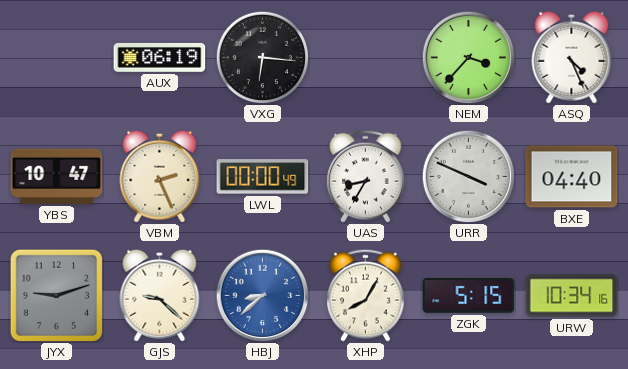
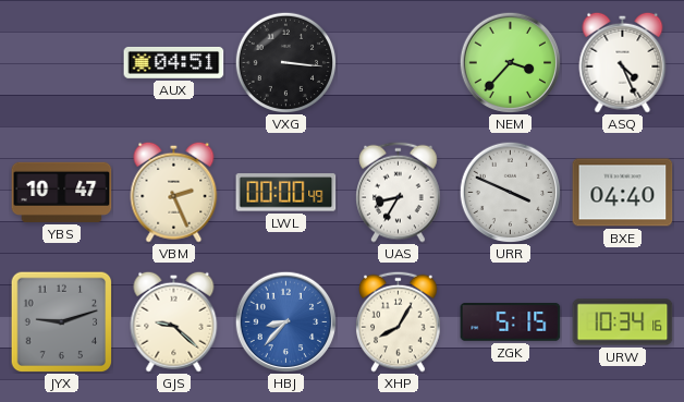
AUX: 06:19 -> 04:51 (174, 62)
VXG: 6:16 -> 3:16 (285, 62)
HBJ: 8:38 -> 8:37 (285, 321)
